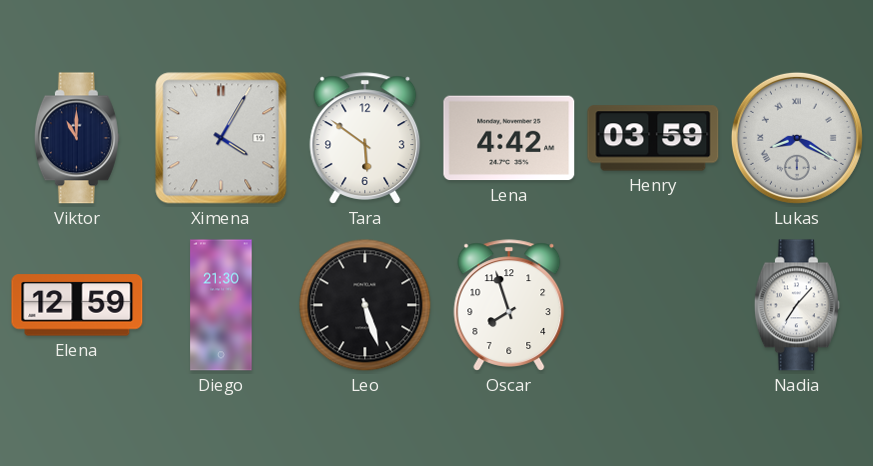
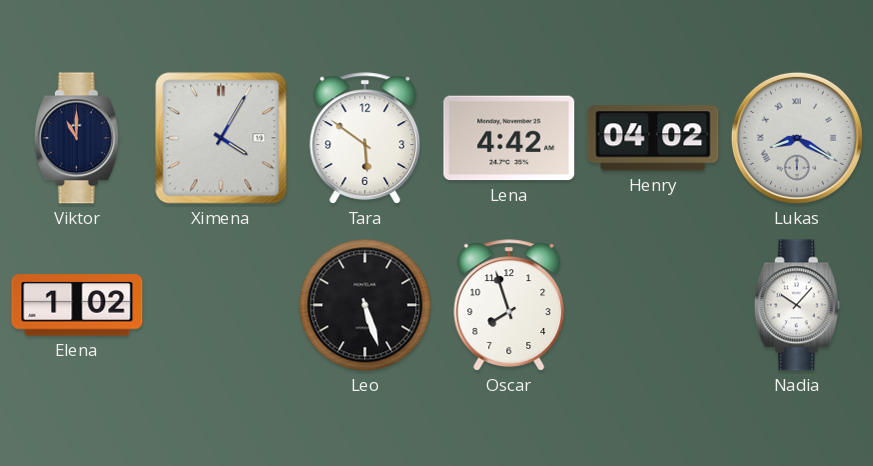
Henry: 03:59 -> 04:02 (653, 138)
Elena: 12:59 -> 1:02 (77, 305)
Diego: 21:30 -> none (221, 305)
Nadia: 7:07 -> 10:07 (797, 305)
